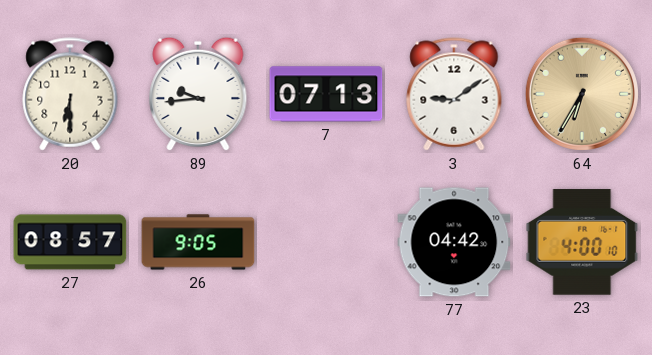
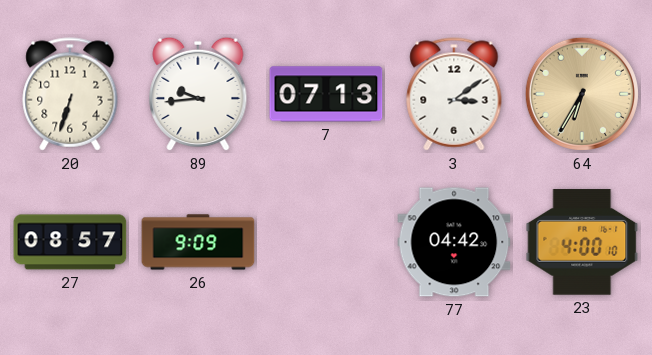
20: 6:30 -> 6:33 (70, 94)
3: 9:09 -> 3:09 (454, 94)
26: 9:05 -> 9:09 (198, 242)
